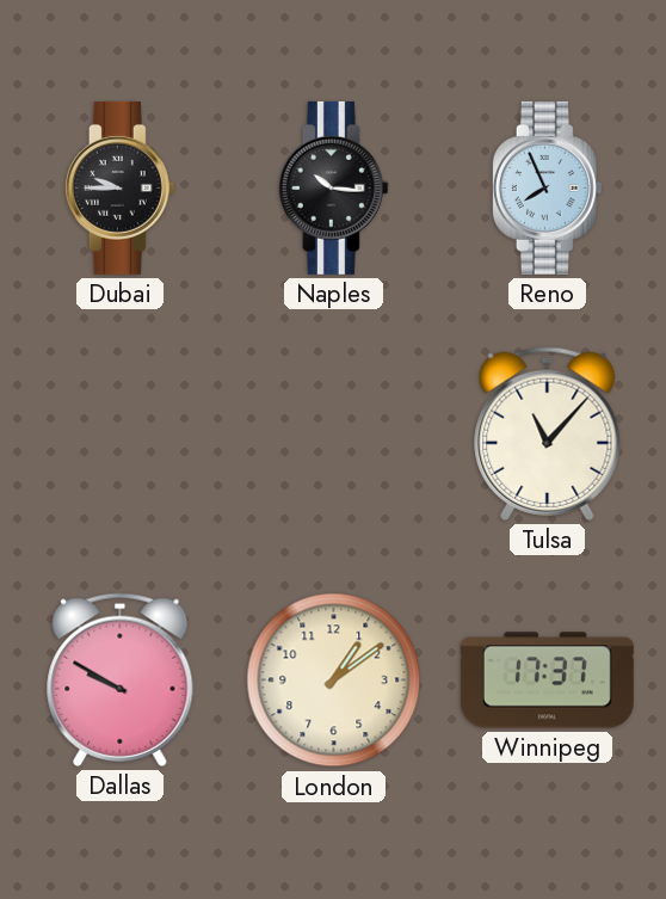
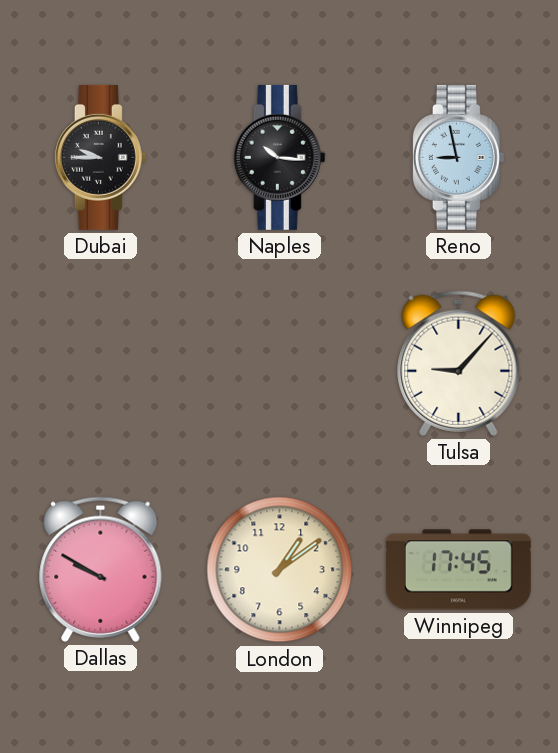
Reno: 7:56 -> 8:58 (458, 157)
Tulsa: 11:07 -> 9:07 (459, 363)
Winnipeg: 17:37 -> 17:45 (458, 570)
